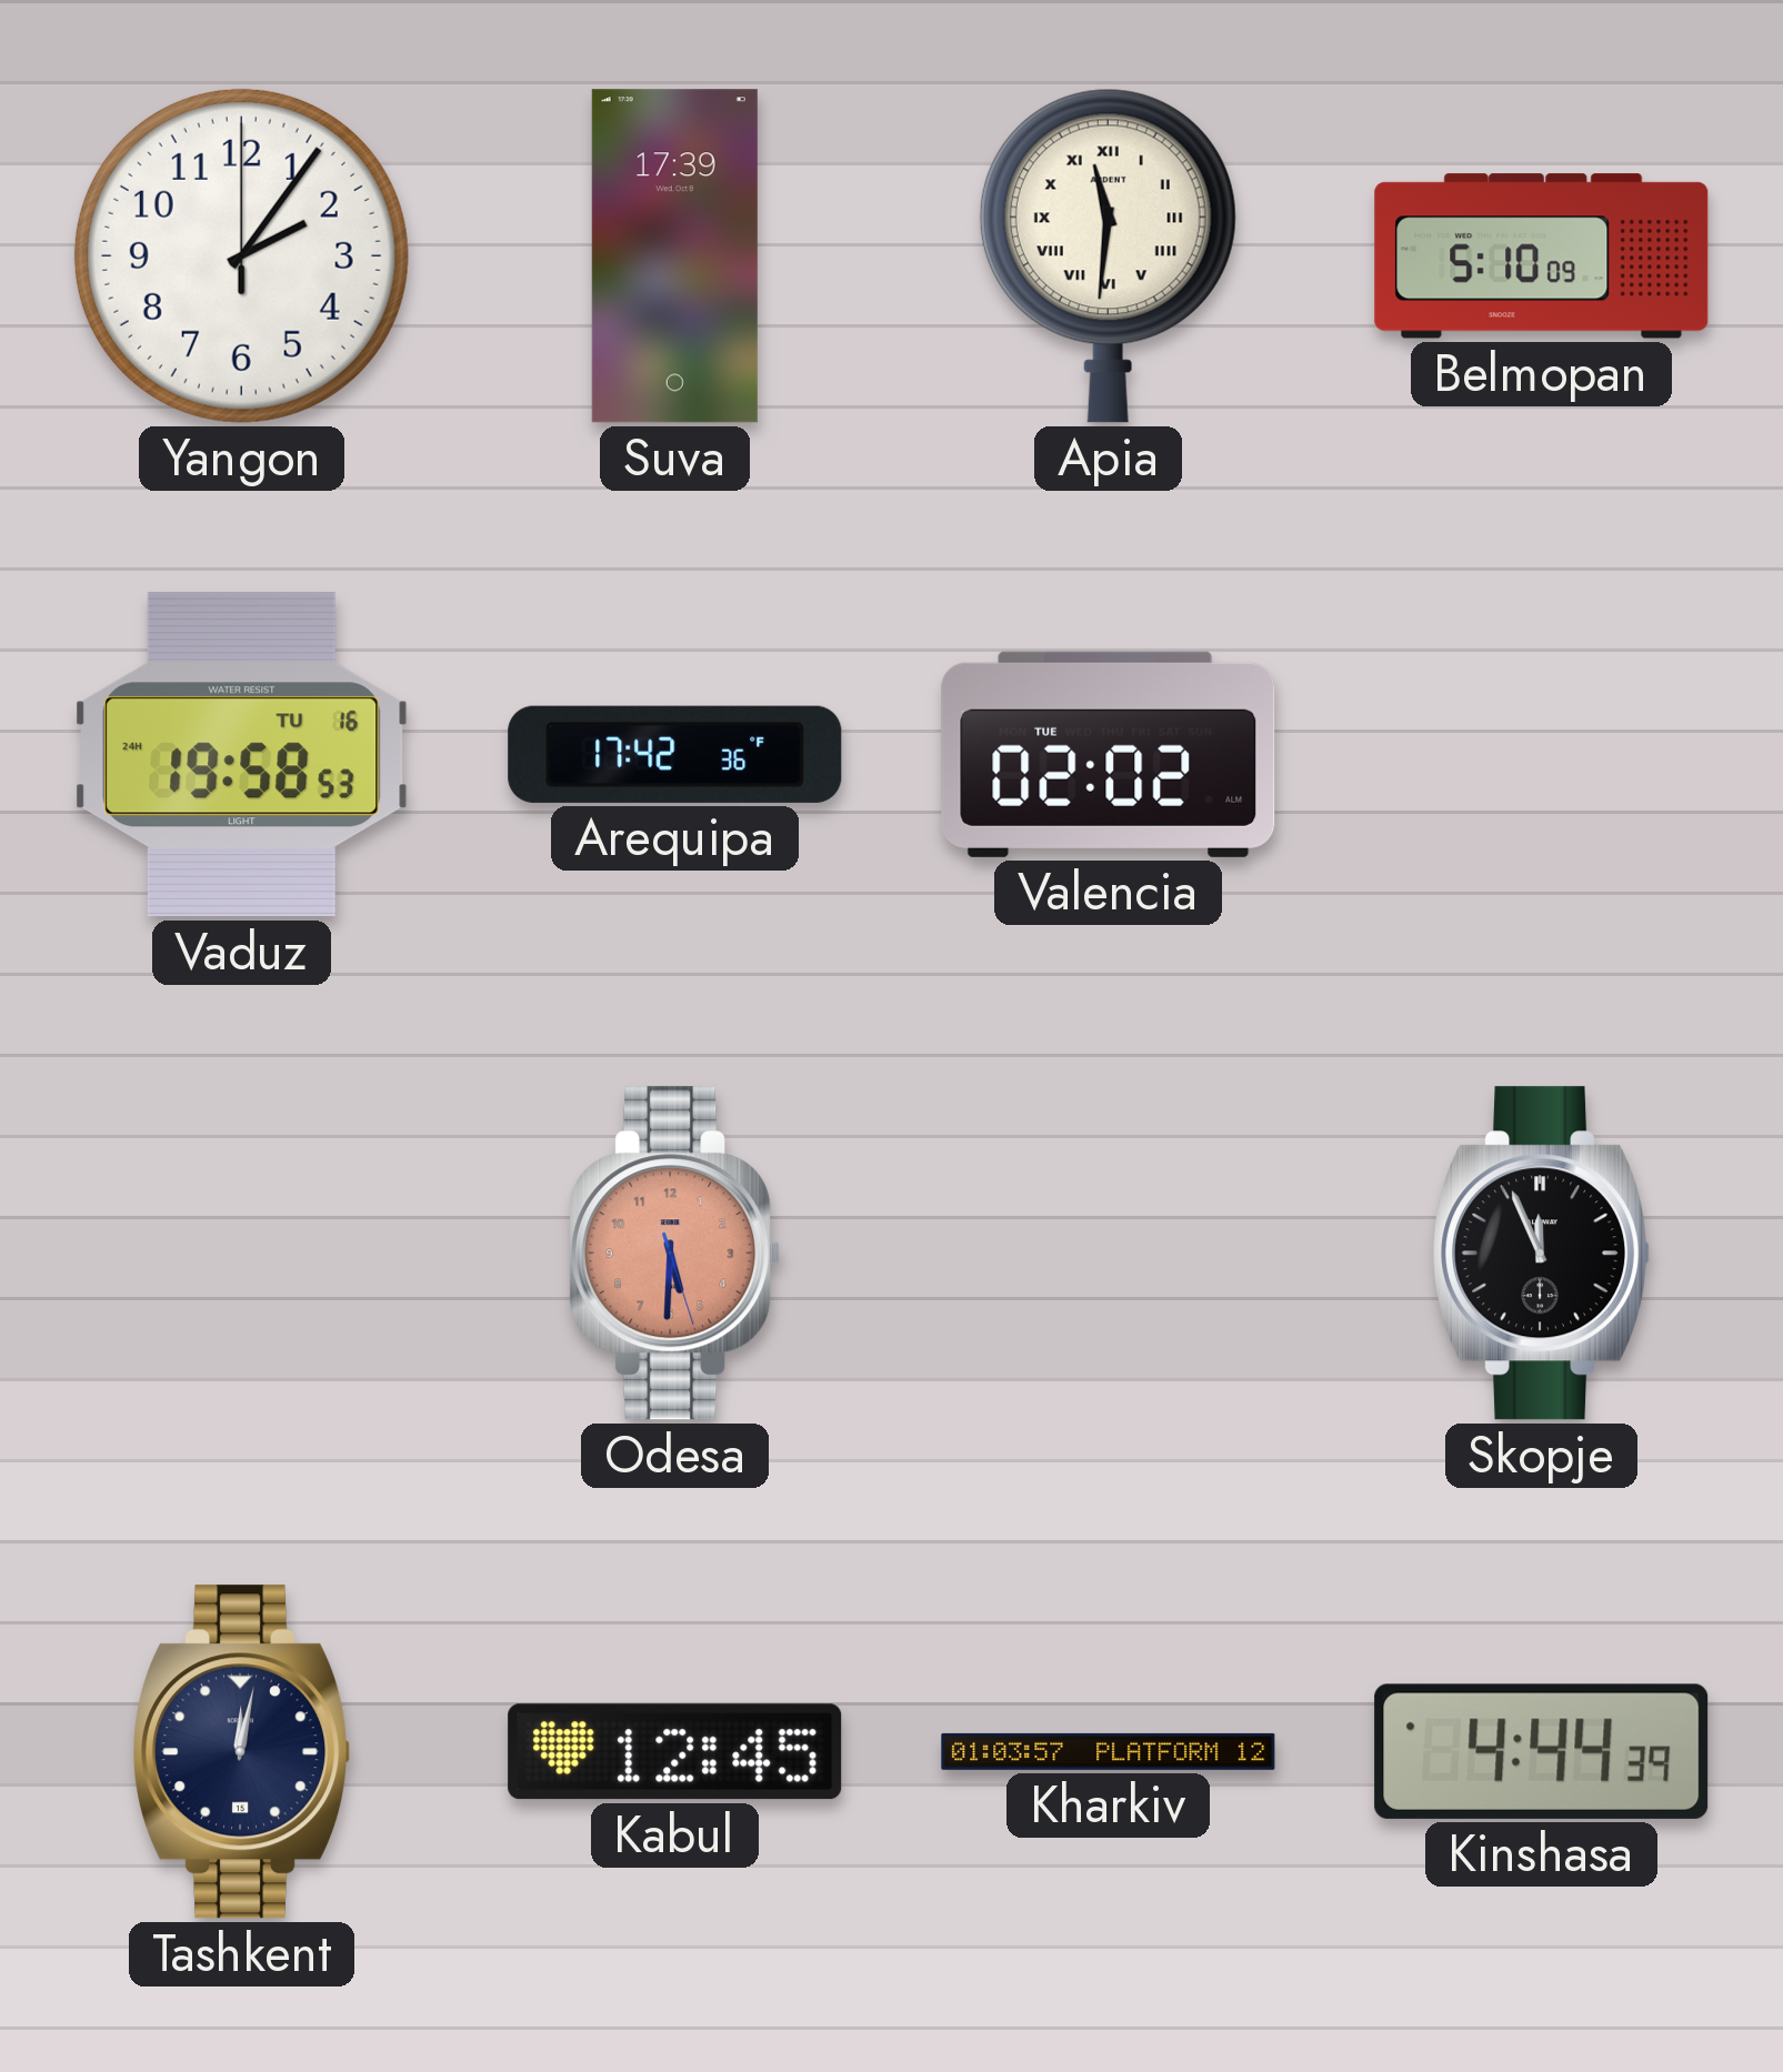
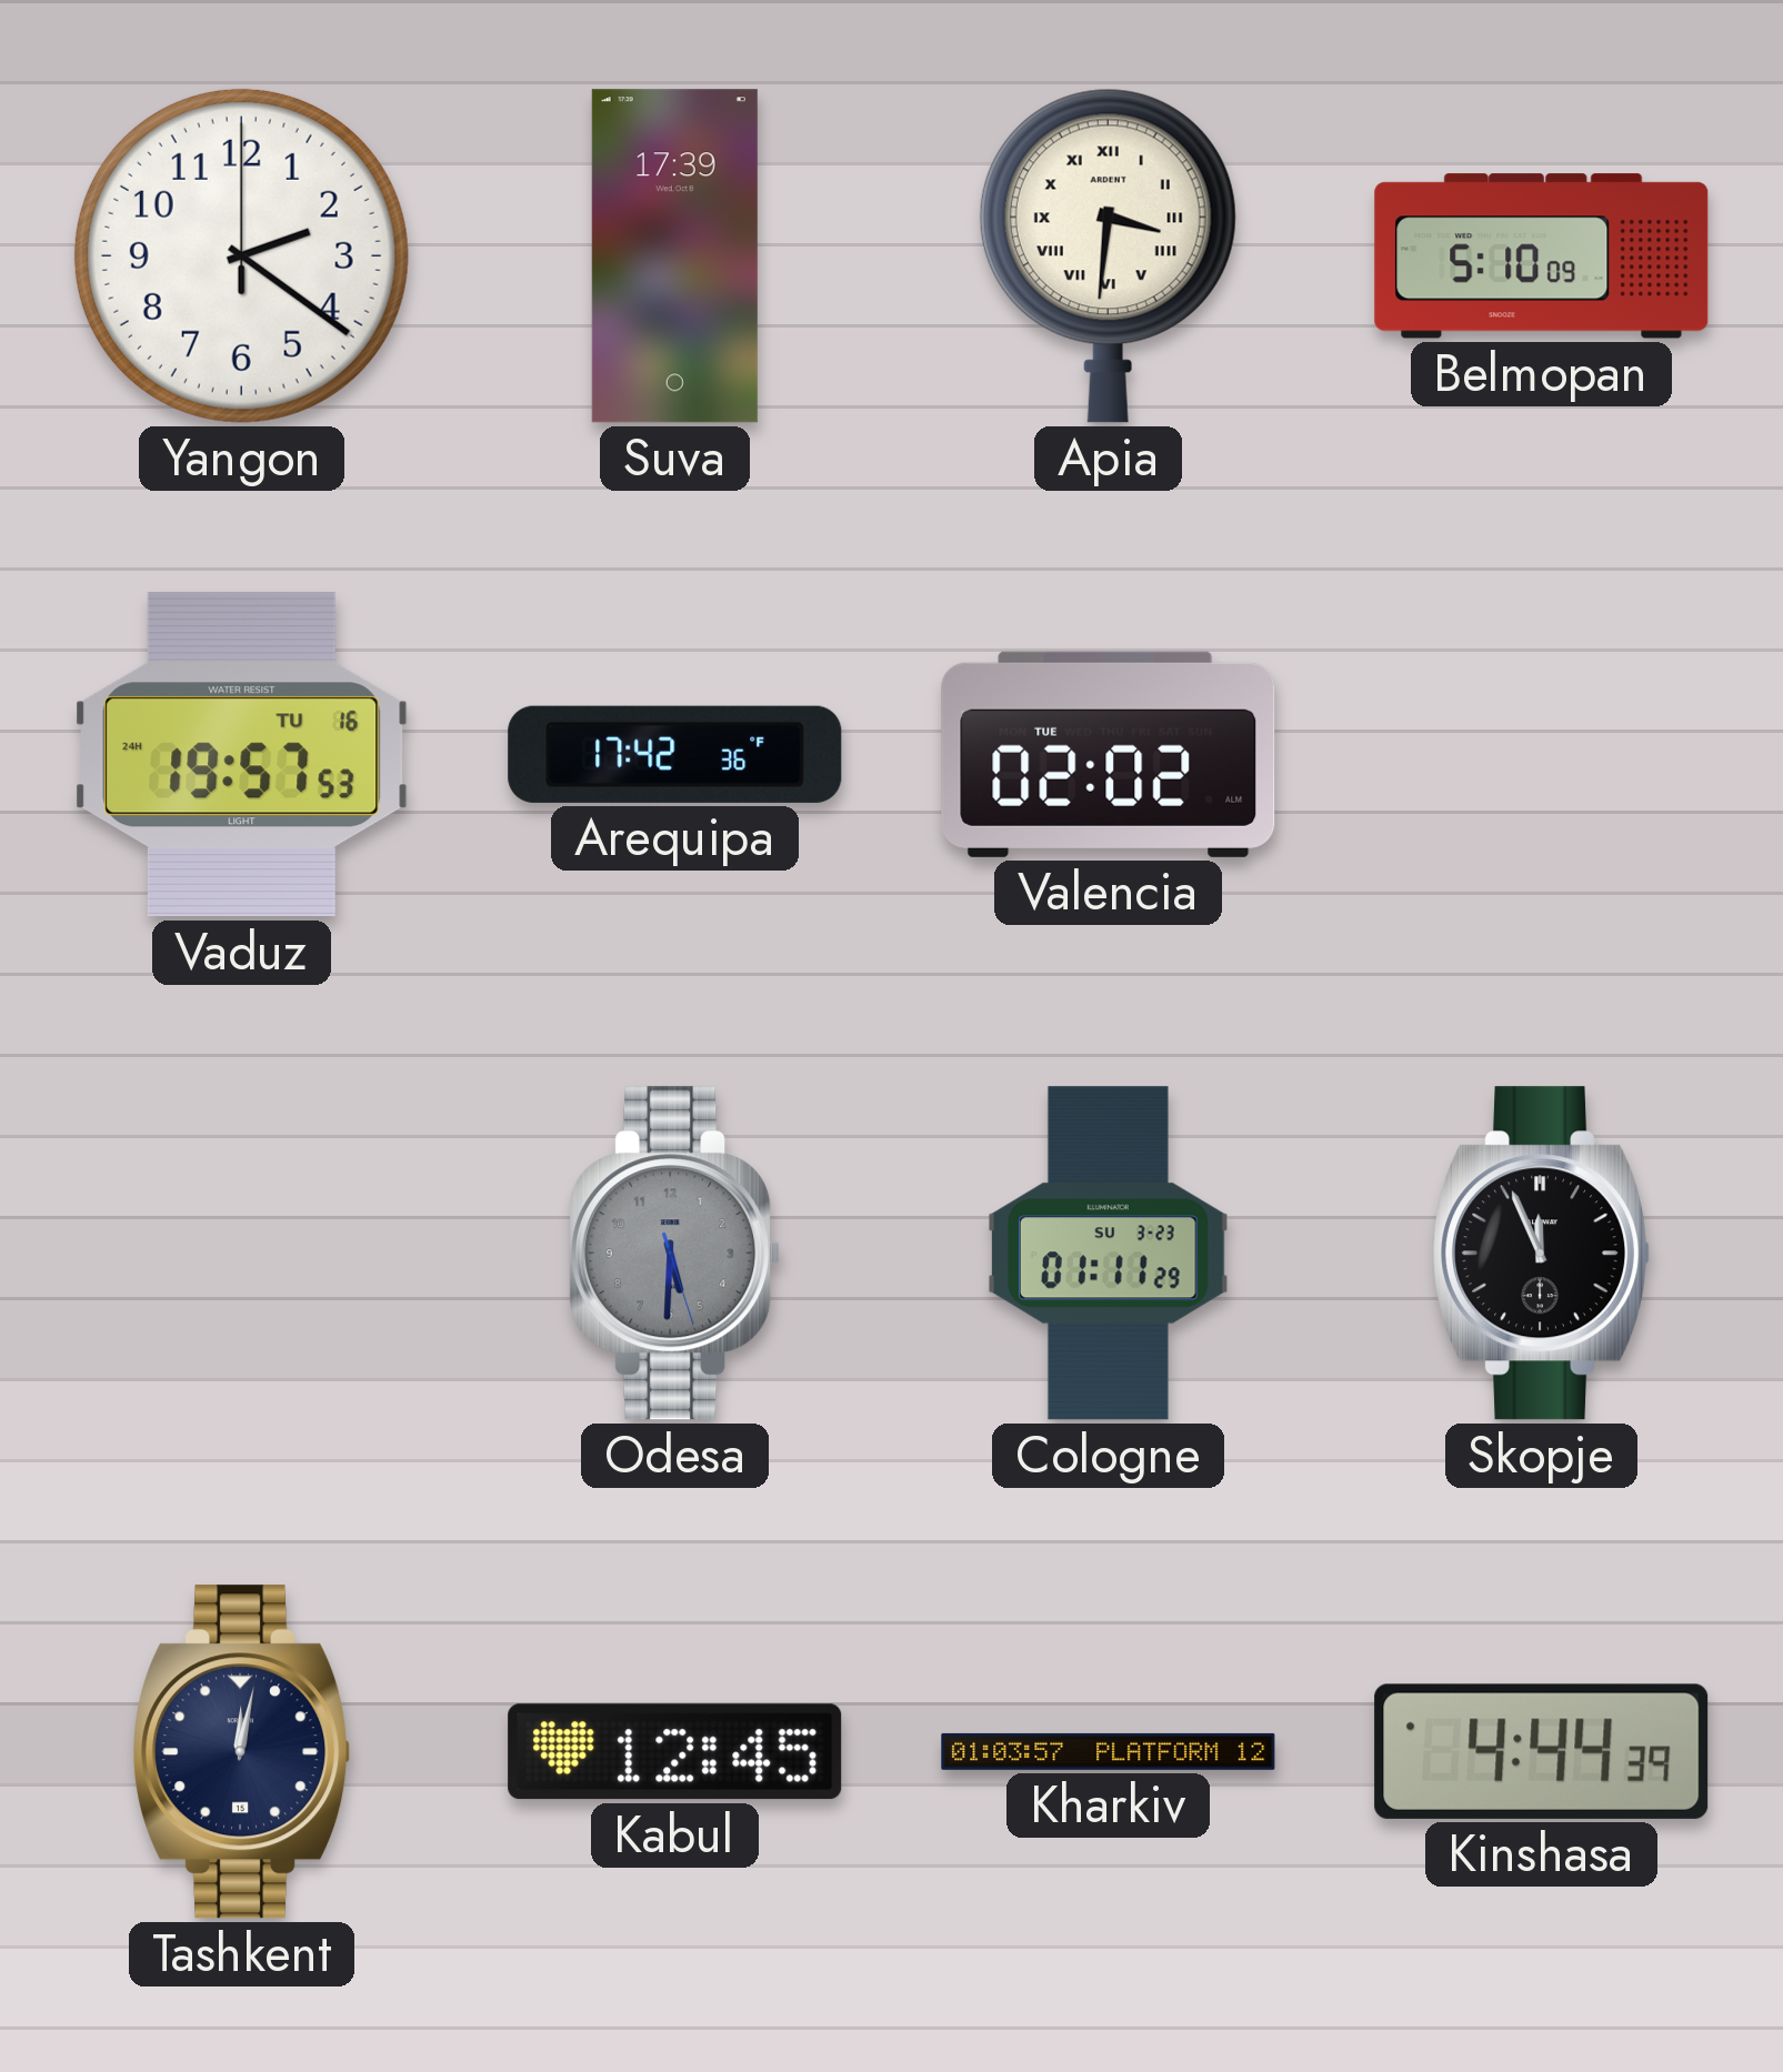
Yangon: 2:06 -> 2:21 (241, 255)
Apia: 11:31 -> 3:31 (1108, 255)
Vaduz: 19:58 -> 19:57 (242, 755)
Odesa dial: salmon -> grey (675, 1254)
Cologne: none -> 01:11 (1109, 1254)
